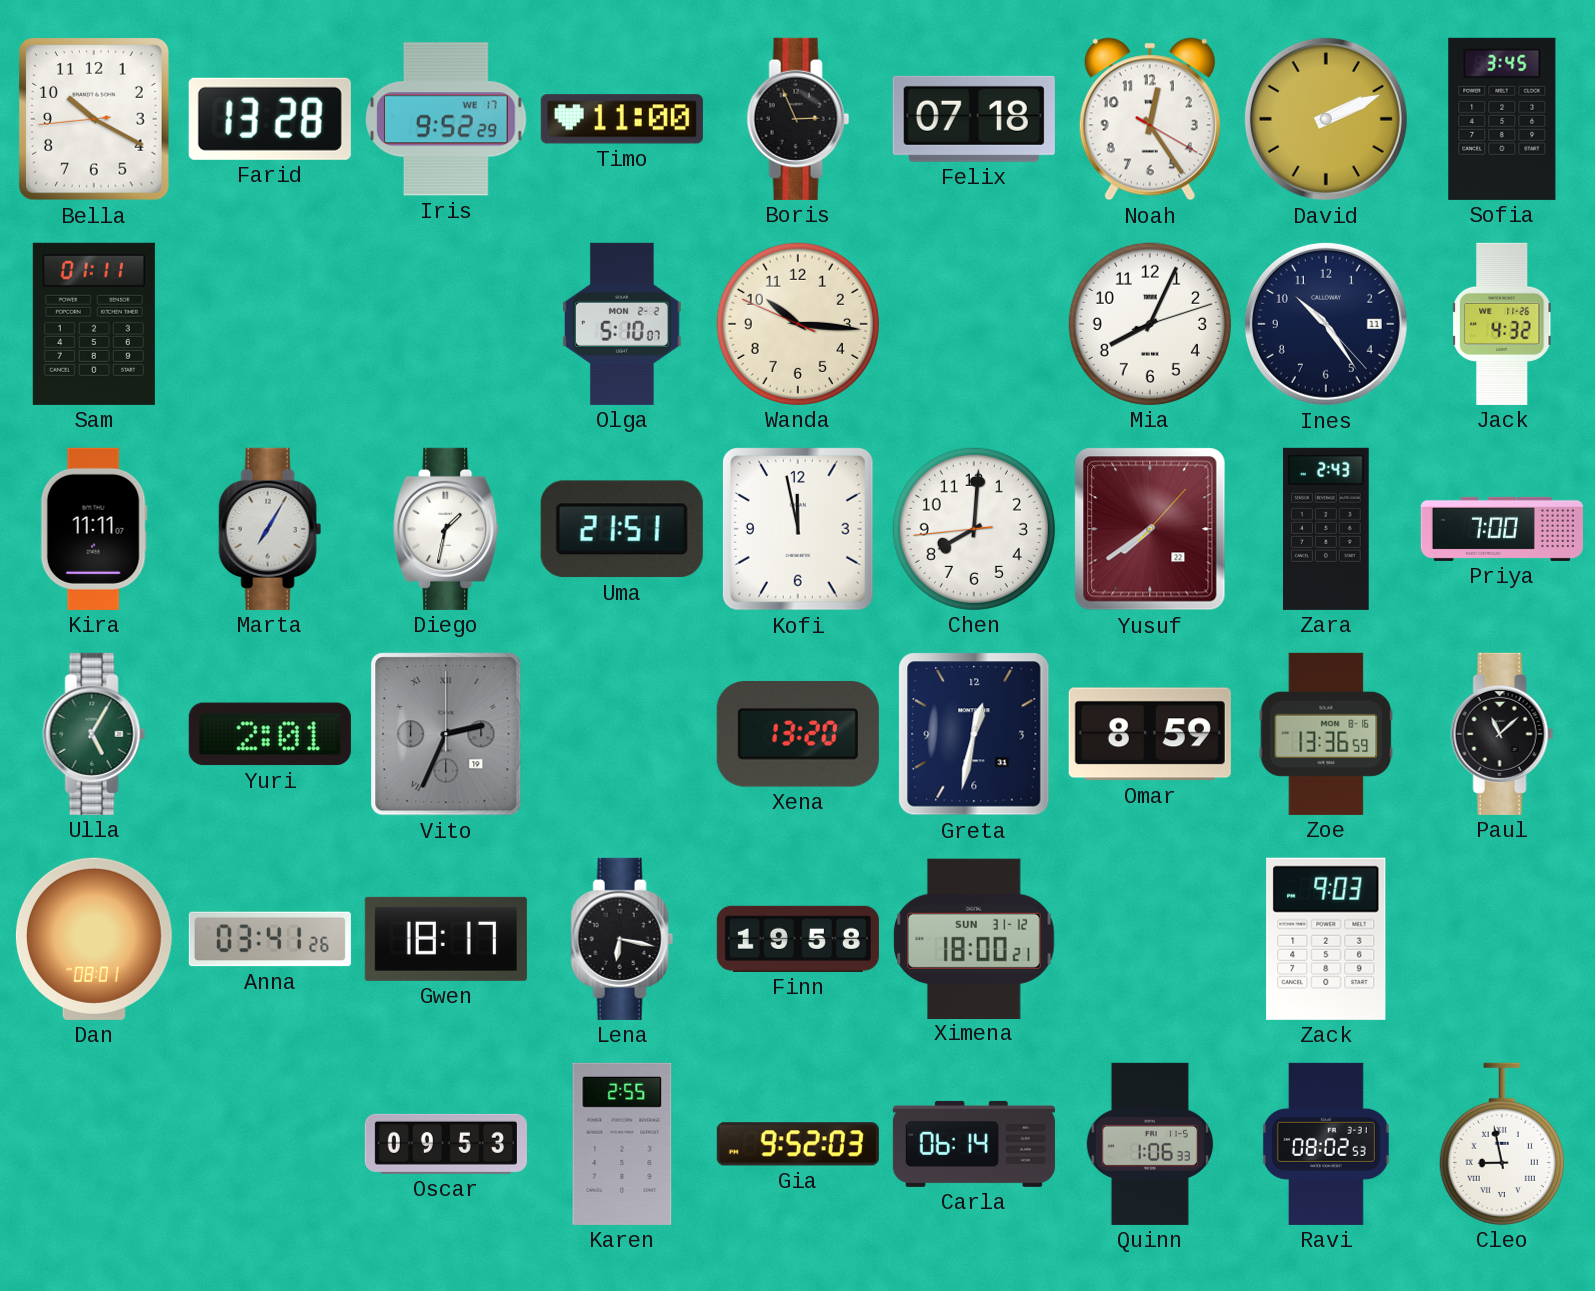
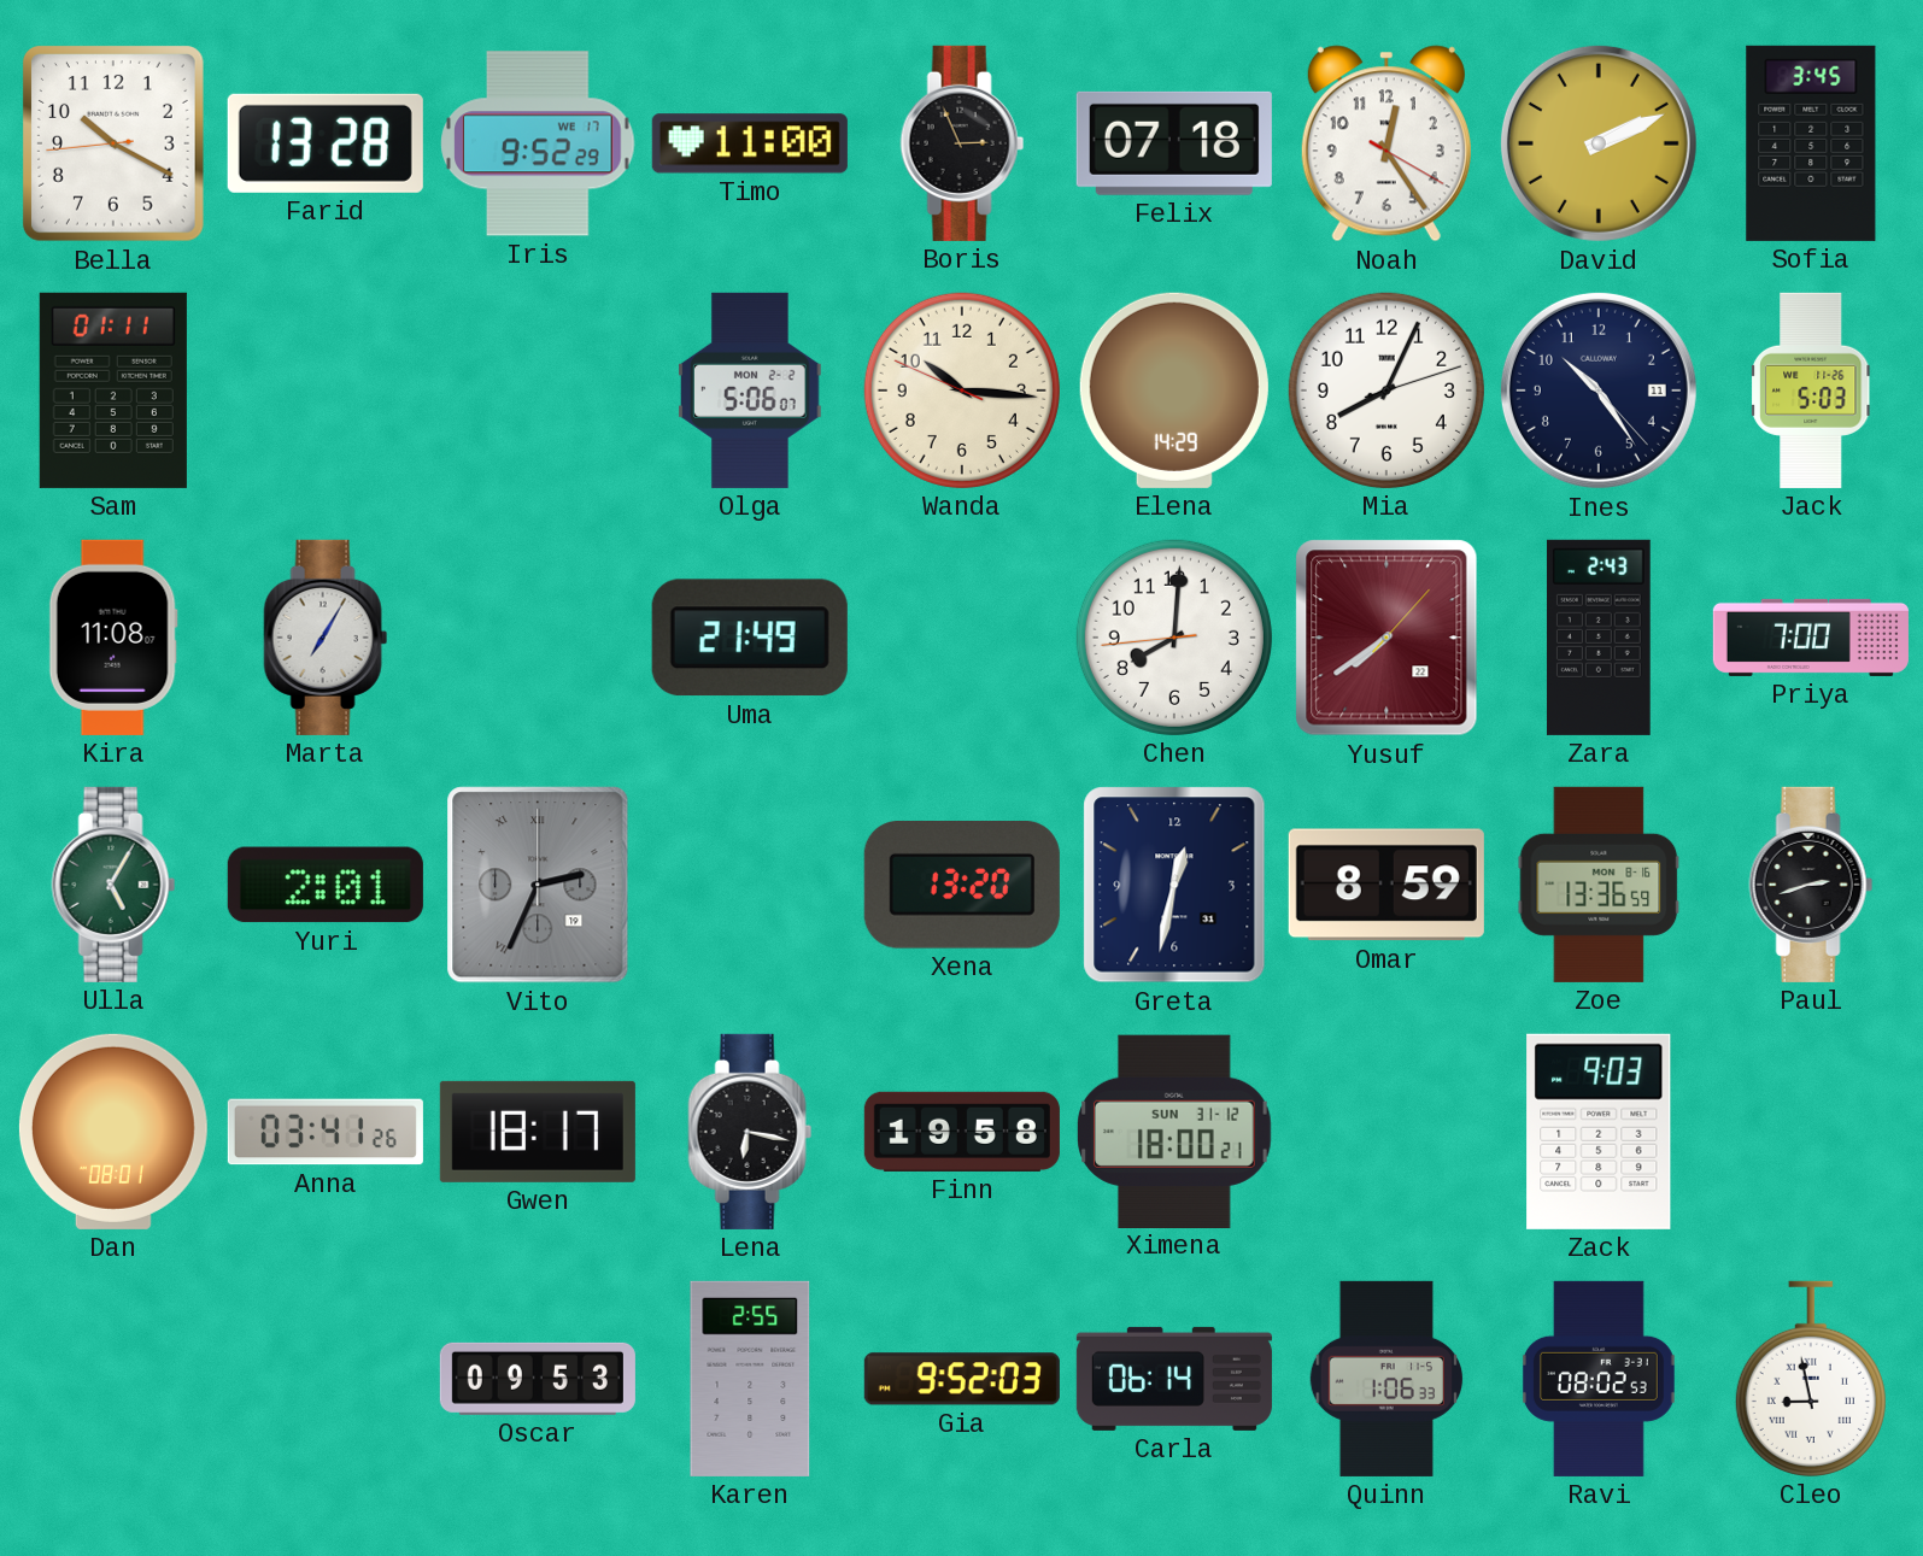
Olga: 5:10 -> 5:06 (751, 391)
Elena: none -> 14:29 (1174, 391)
Jack: 4:32 -> 5:03 (1812, 391)
Kira: 11:11 -> 11:08 (113, 638)
Diego: 1:32 -> none (447, 529)
Uma: 21:51 -> 21:49 (750, 638)
Kofi: 11:58 -> none (799, 530)
Paul: 11:08 -> 2:42 (1811, 885)
